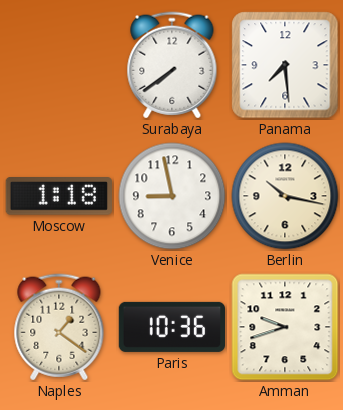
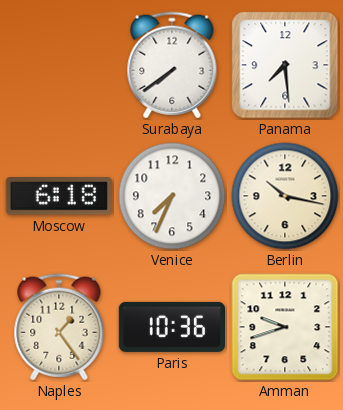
Moscow: 1:18 -> 6:18 (59, 197)
Venice: 8:58 -> 7:34 (172, 196)
Naples: 1:21 -> 1:24 (59, 327)
